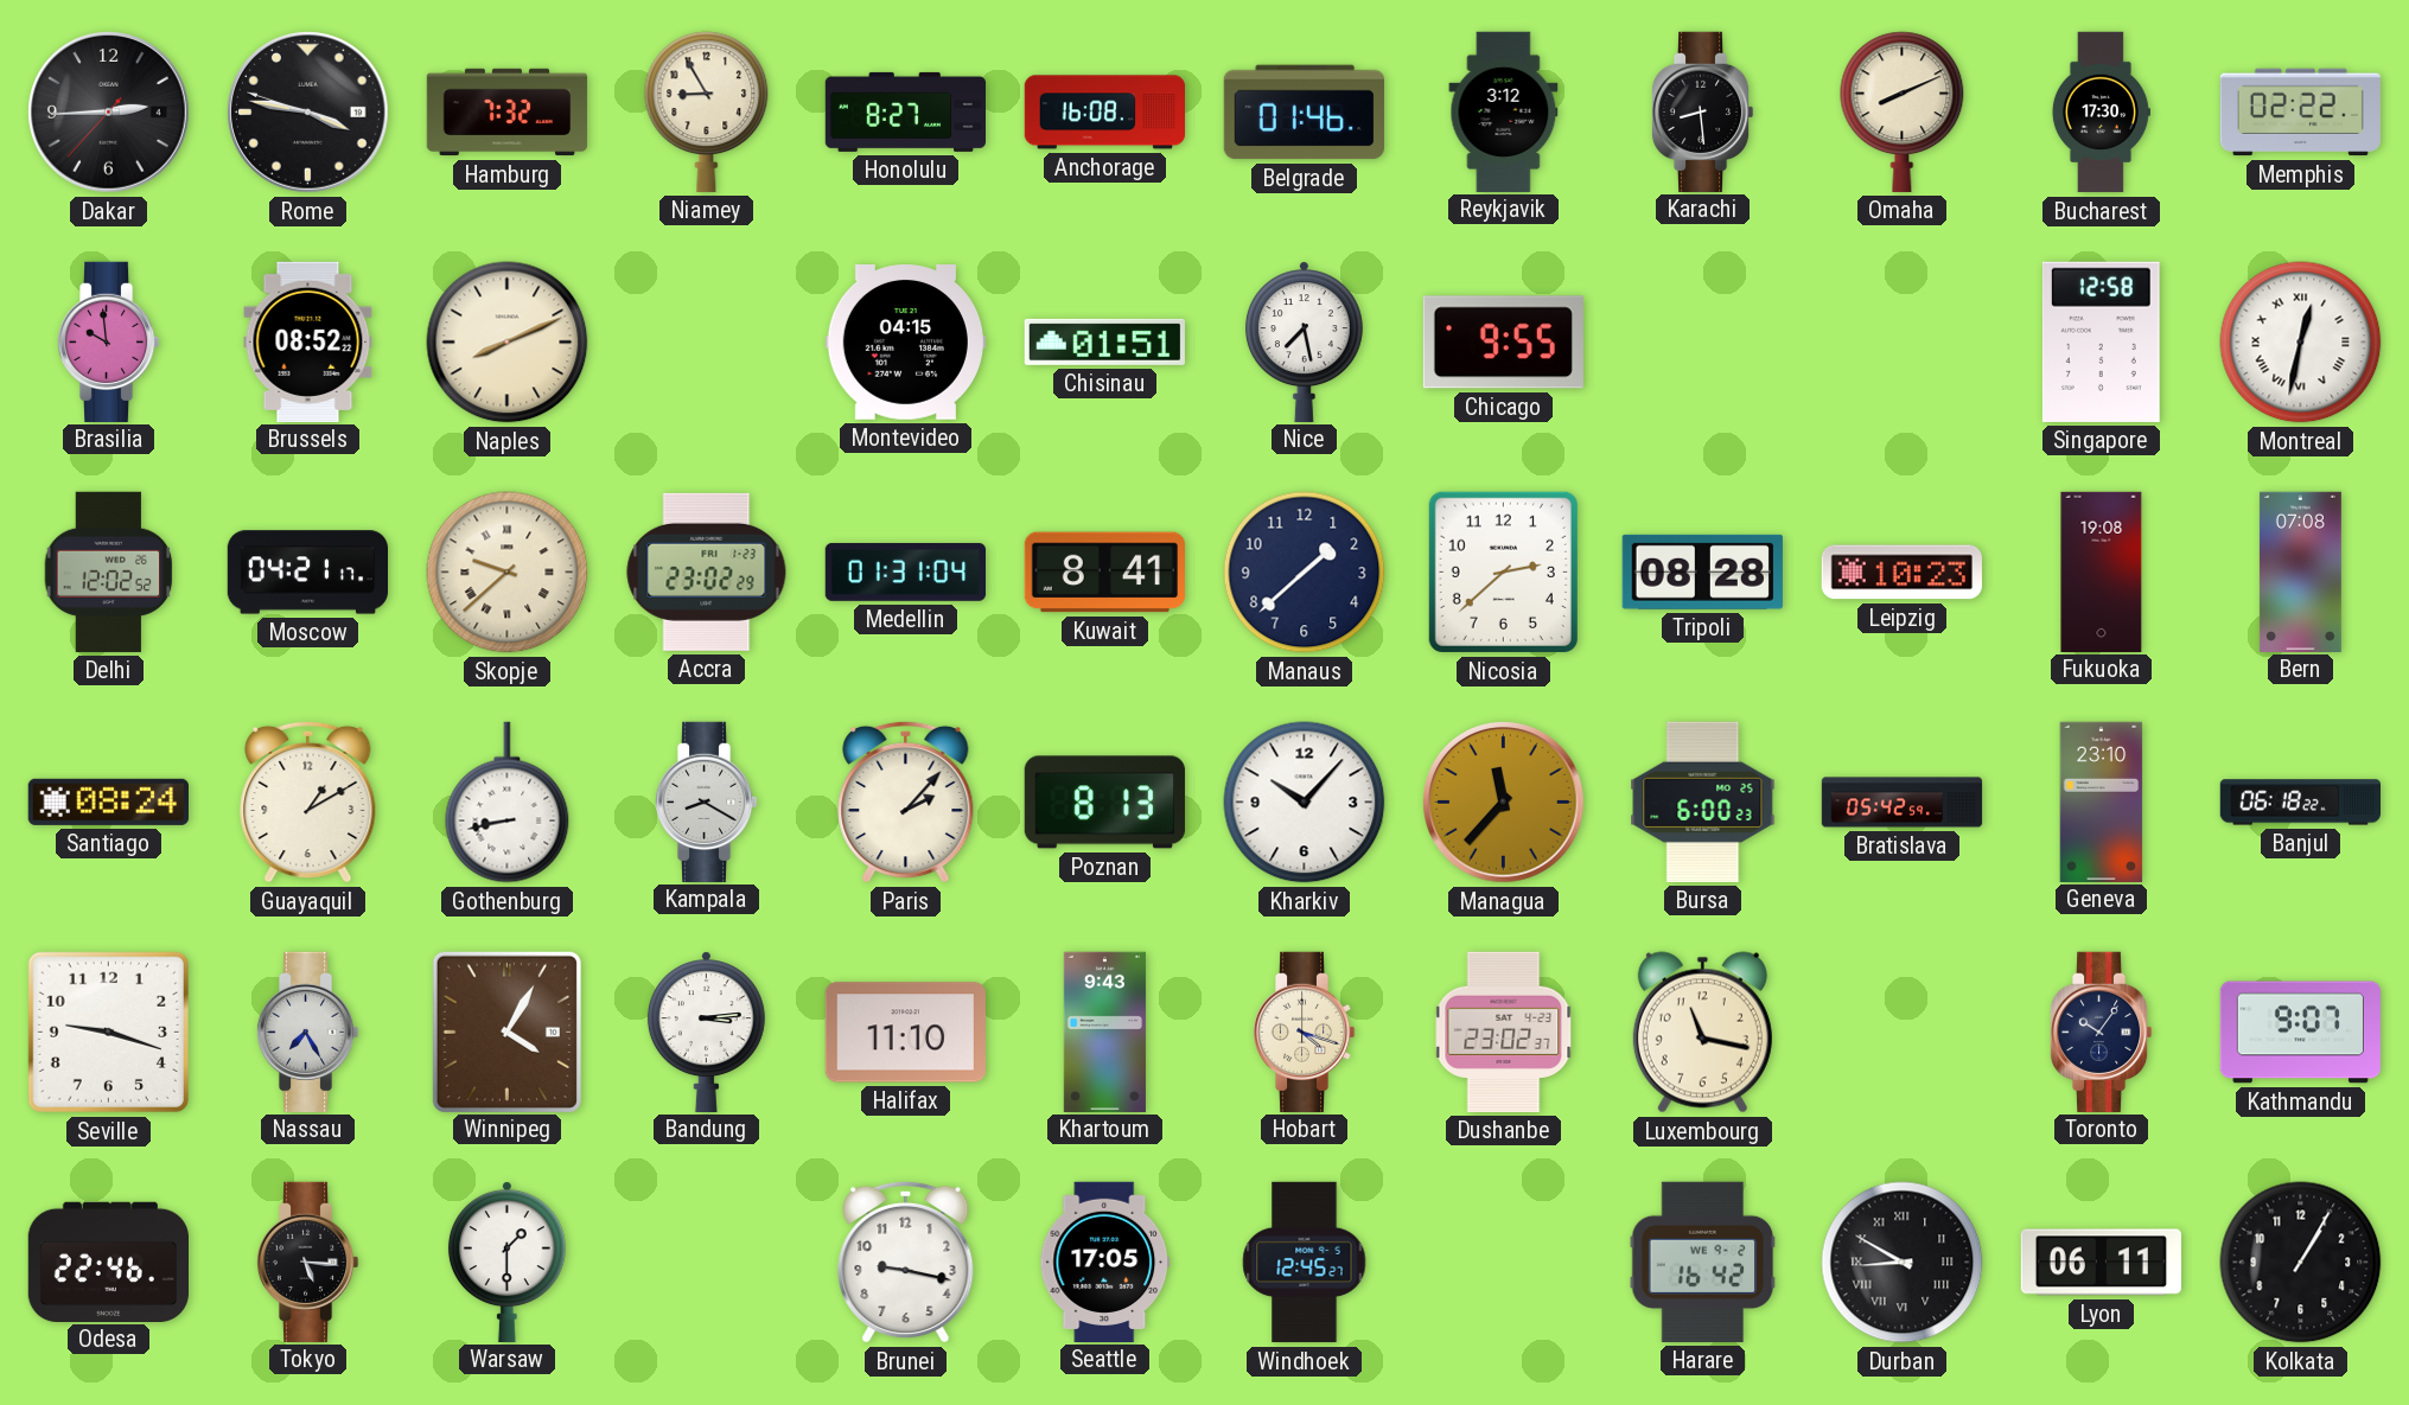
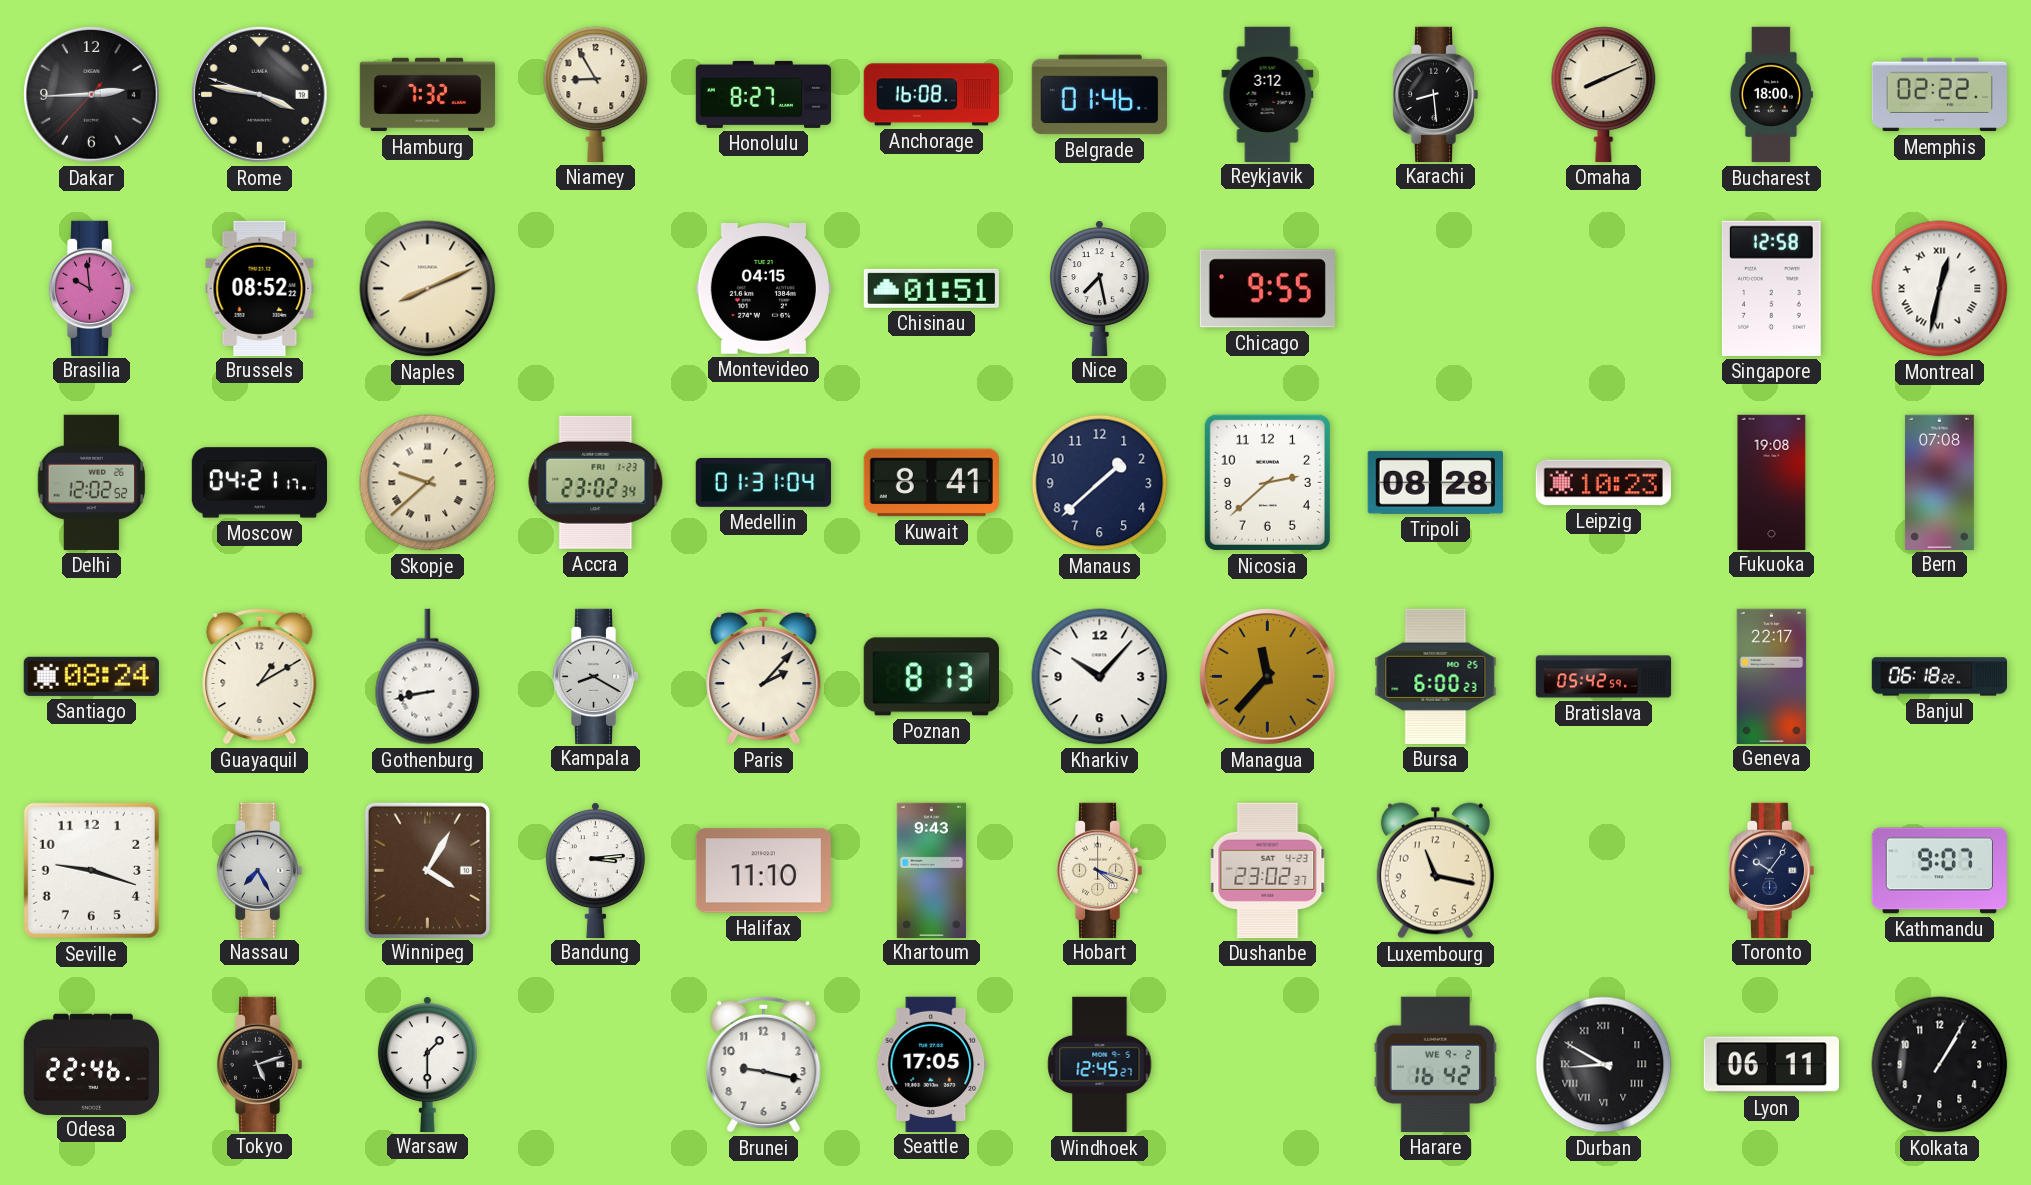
Bucharest: 17:30 -> 18:00 (1771, 95)
Accra: 23:02:29 -> 23:02:34 (596, 482)
Geneva: 23:10 -> 22:17 (1772, 676)
Tokyo: 5:16 -> 5:12 (259, 1064)
